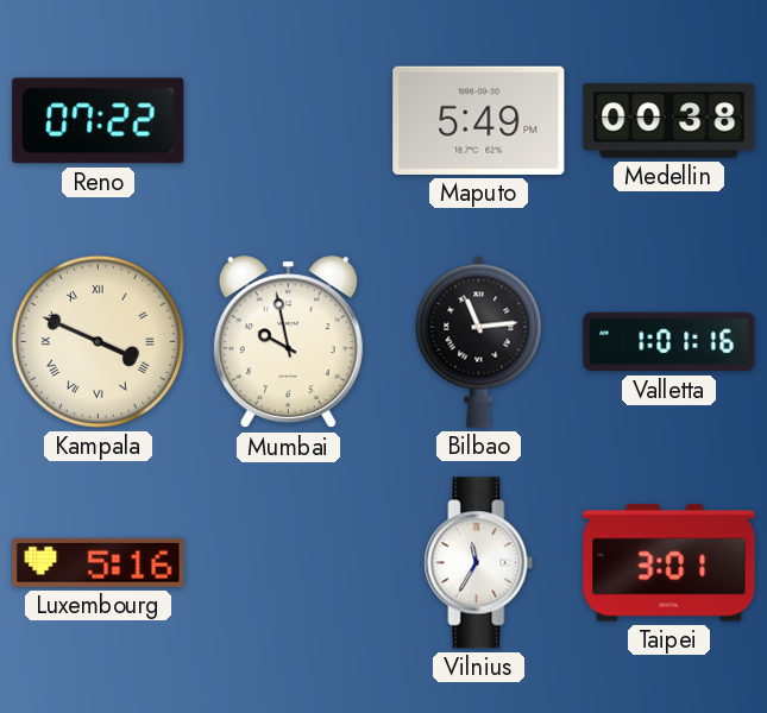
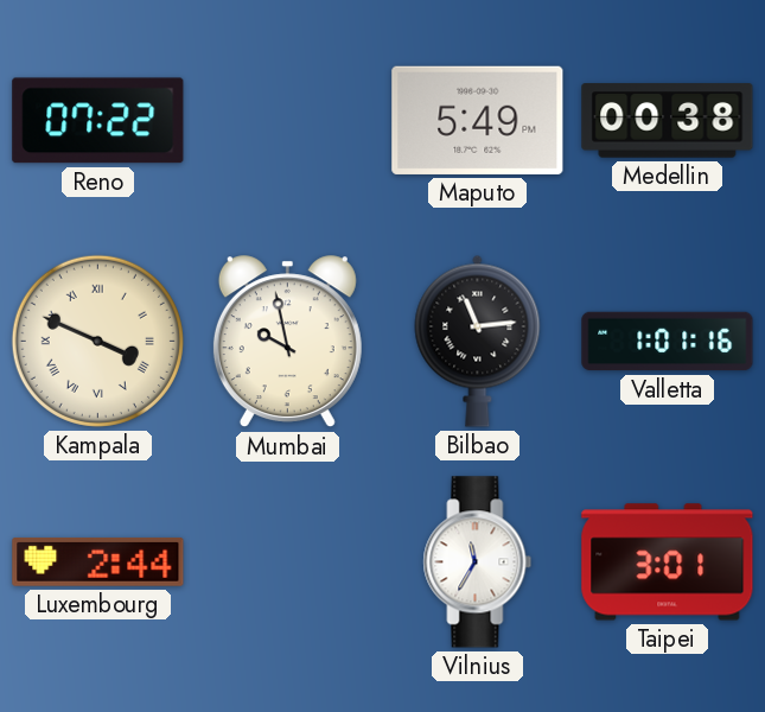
Luxembourg: 5:16 -> 2:44 (98, 561)
